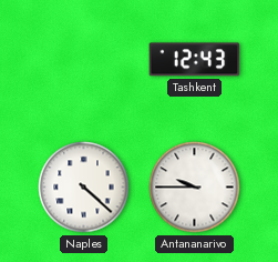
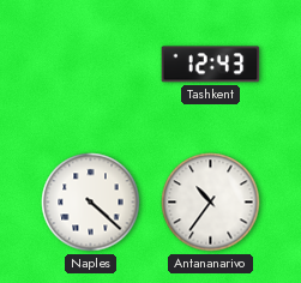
Antananarivo: 9:45 -> 10:36 (211, 203)
